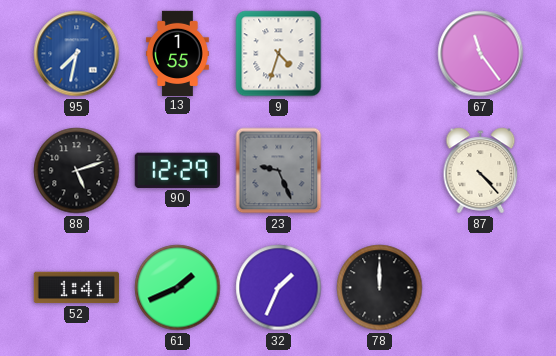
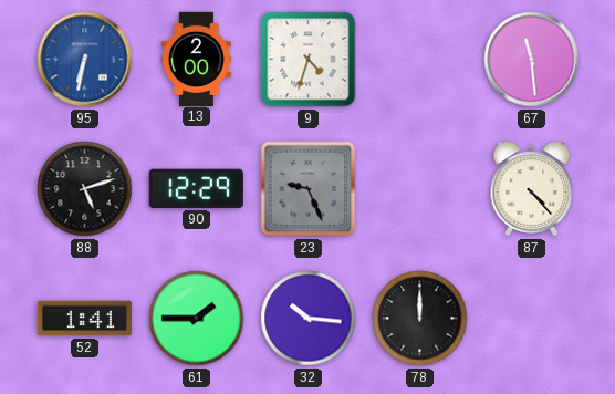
95: 7:32 -> 6:32 (85, 60)
13: 1:55 -> 2:00 (196, 59)
67: 11:24 -> 11:29 (532, 60)
61: 1:41 -> 1:45 (197, 319)
32: 1:34 -> 10:16 (309, 319)
